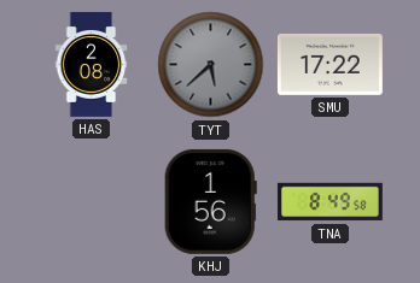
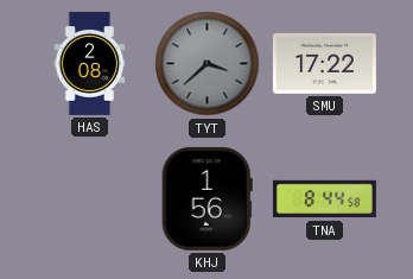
TYT: 5:38 -> 3:38 (208, 64)
TNA: 8:49 -> 8:44 (324, 199)
